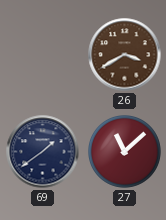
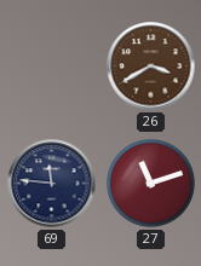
69: 1:39 -> 11:46 (52, 184)
27: 11:08 -> 11:12 (151, 184)
